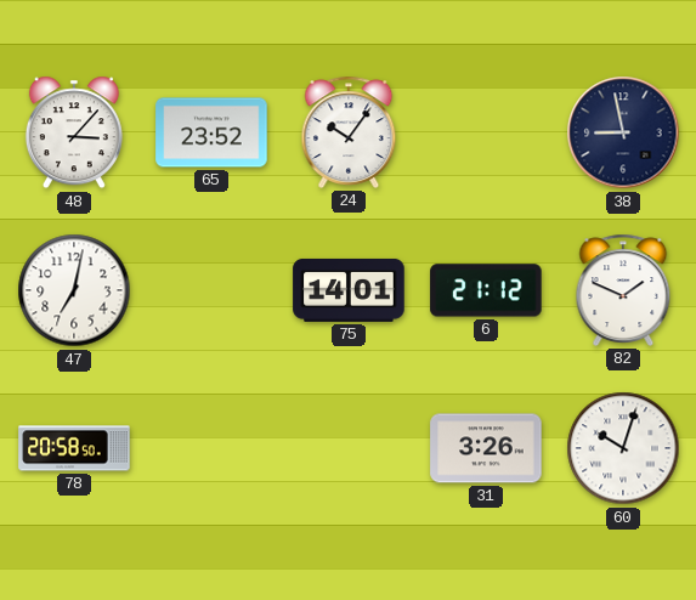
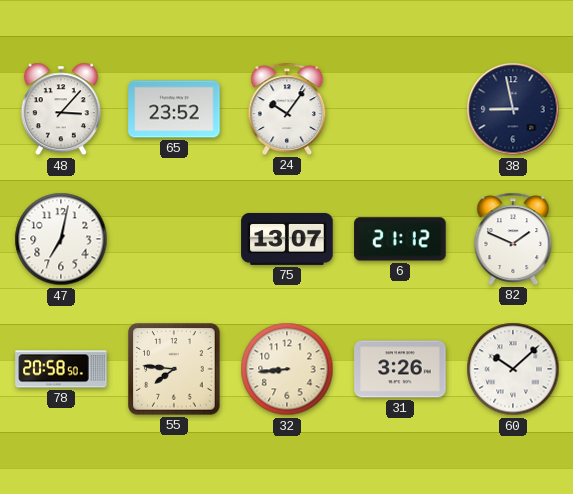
75: 14:01 -> 13:07 (287, 239)
55: none -> 7:46 (174, 369)
32: none -> 8:44 (287, 369)
60: 10:03 -> 10:08 (513, 369)
